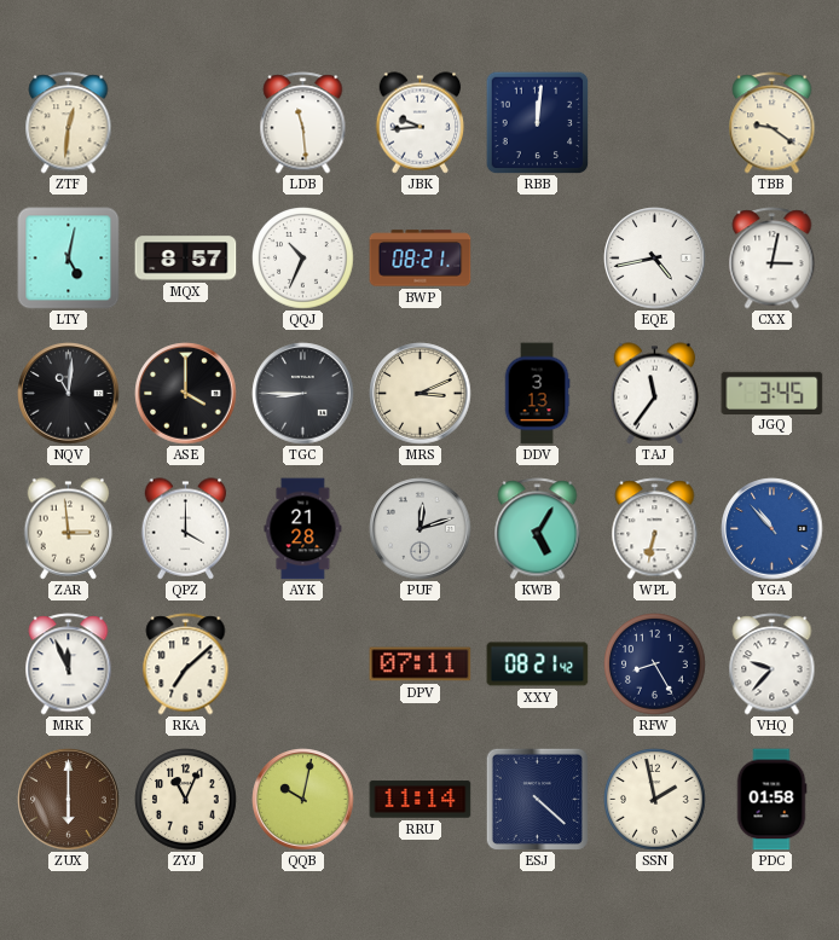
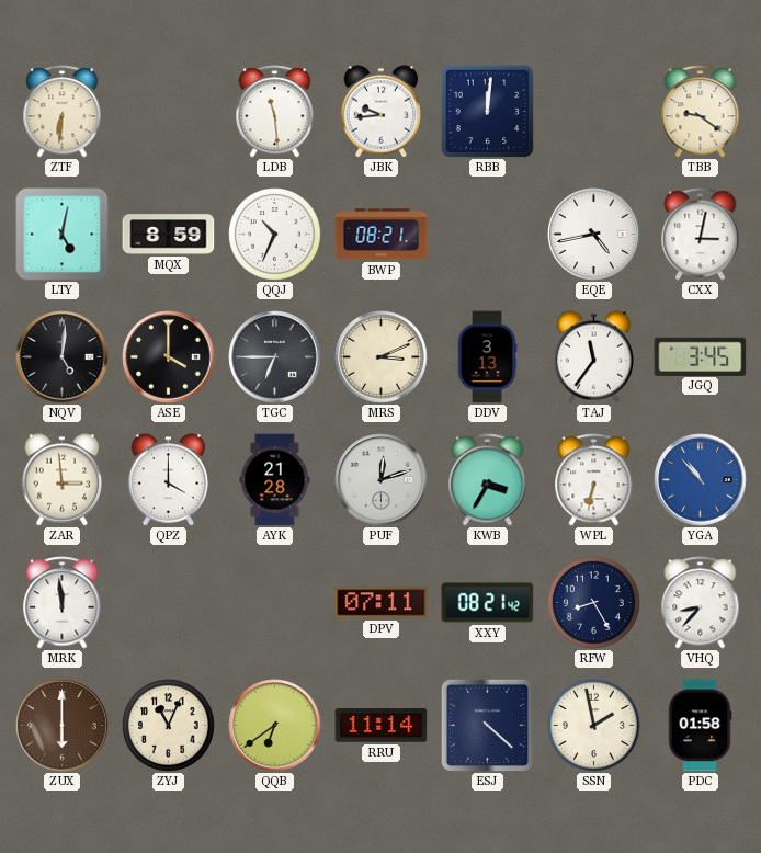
ZTF: 12:31 -> 6:31 (63, 112)
MQX: 8:57 -> 8:59 (169, 235)
NQV: 11:01 -> 5:01 (63, 357)
TGC: 8:45 -> 6:45 (275, 357)
KWB: 5:05 -> 3:35 (488, 480)
MRK: 11:56 -> 11:59 (63, 603)
RKA: 7:08 -> none (186, 665)
VHQ: 9:37 -> 8:37 (701, 603)
QQB: 10:02 -> 6:39 (275, 726)
